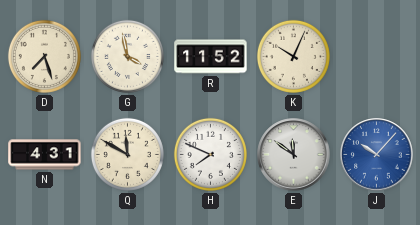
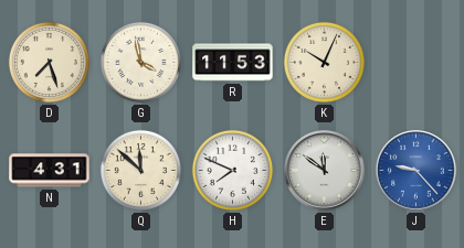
R: 11:52 -> 11:53 (233, 63)
Q: 11:50 -> 11:52 (140, 170)
J: 10:07 -> 9:23 (416, 171)
